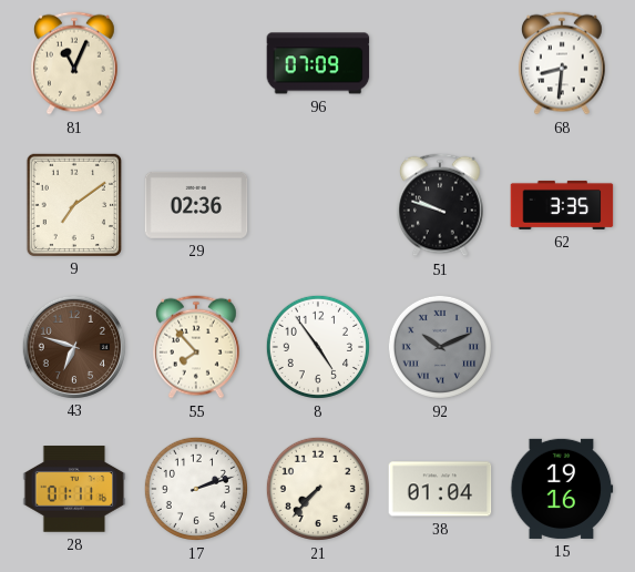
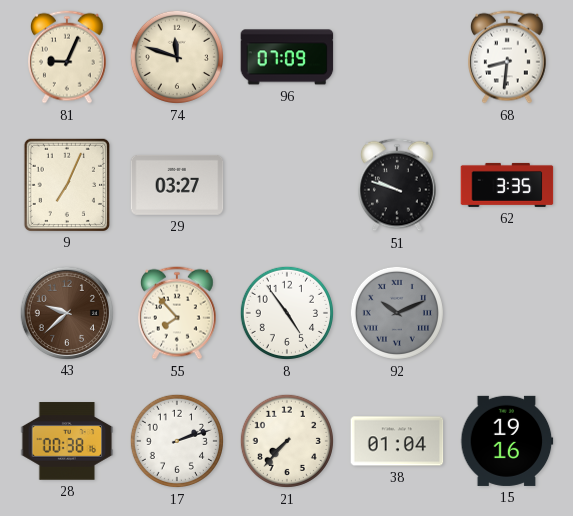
81: 11:04 -> 9:04 (68, 57)
74: none -> 11:48 (177, 57)
9: 7:09 -> 7:04 (66, 184)
29: 02:36 -> 03:27 (177, 185)
43: 6:48 -> 9:38 (66, 312)
28: 01:11 -> 00:38 (67, 441)
